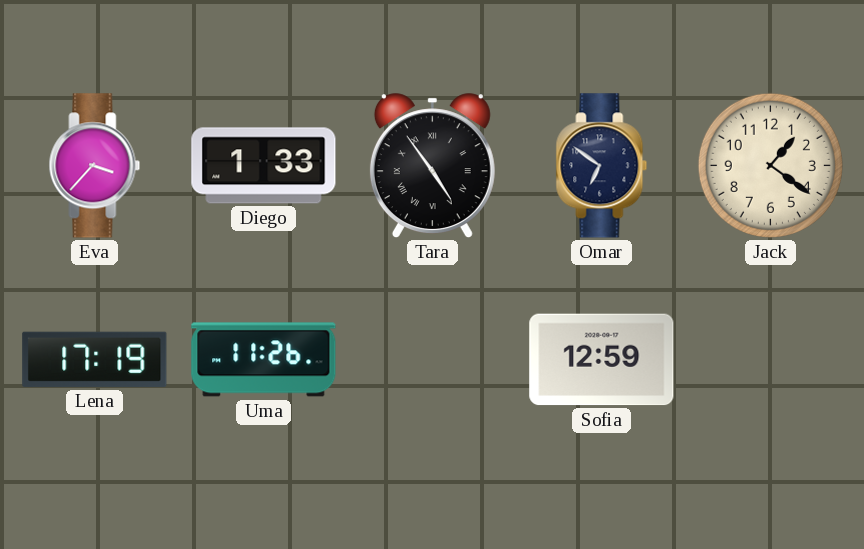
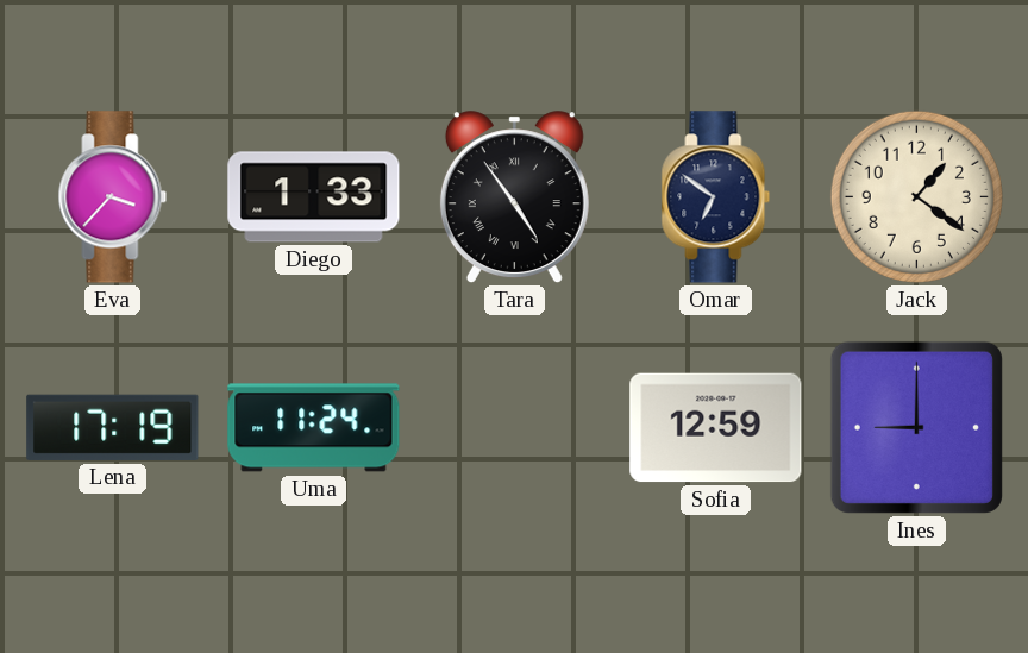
Uma: 11:26 -> 11:24 (314, 428)
Ines: none -> 9:00 (916, 427)
